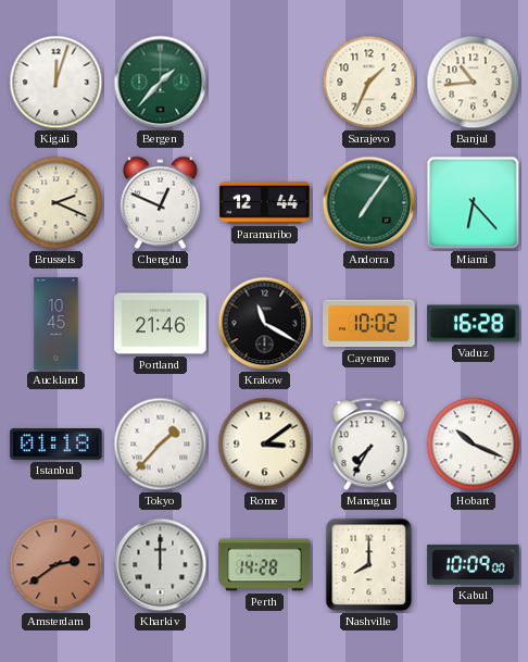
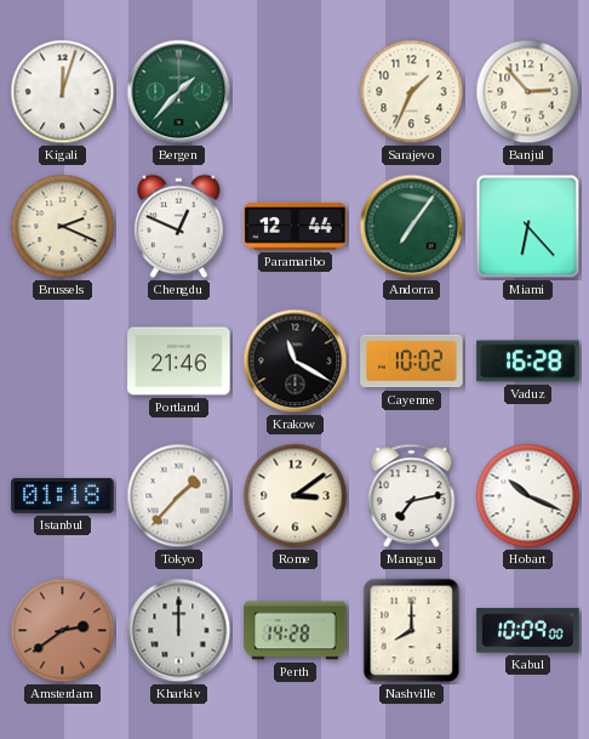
Banjul: 10:44 -> 2:53 (528, 92)
Auckland: 10:45 -> none (56, 324)
Managua: 7:35 -> 7:13 (412, 496)
